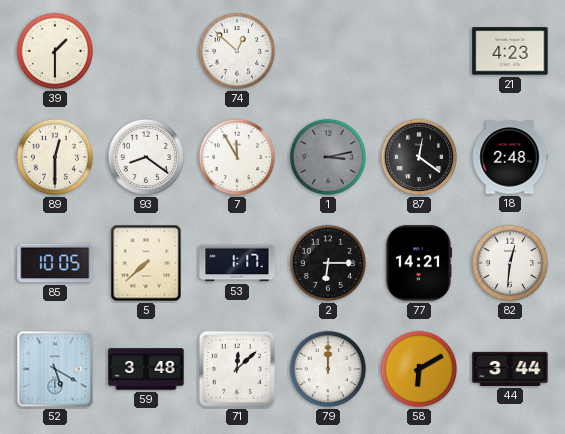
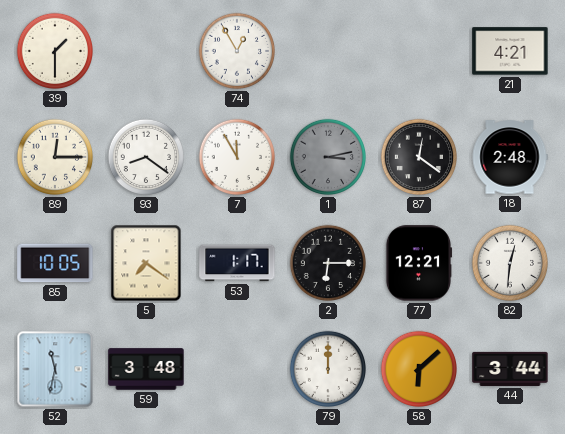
74: 12:52 -> 12:55 (237, 51)
21: 4:23 -> 4:21 (510, 51)
89: 12:30 -> 12:15 (55, 157)
5: 7:38 -> 7:21 (146, 263)
77: 14:21 -> 12:21 (419, 263)
52: 5:20 -> 11:32 (55, 369)
71: 12:08 -> none (237, 369)
58: 6:10 -> 6:08 (419, 369)
